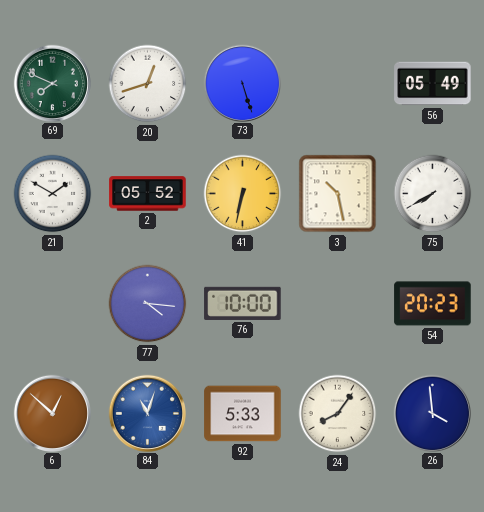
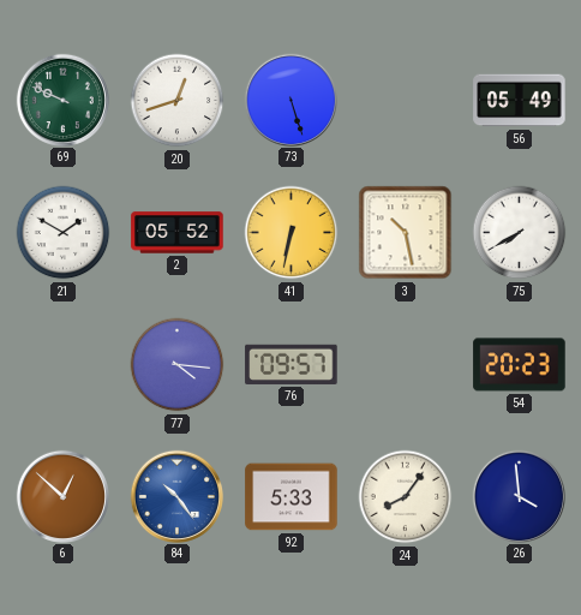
69: 7:49 -> 9:49 (62, 100)
76: 10:00 -> 09:57 (292, 364)
84: 11:03 -> 10:24 (176, 496)
